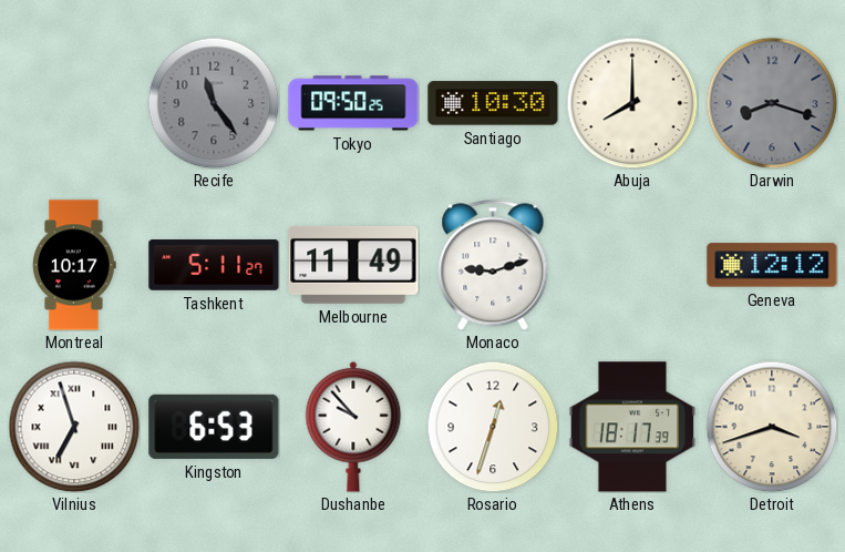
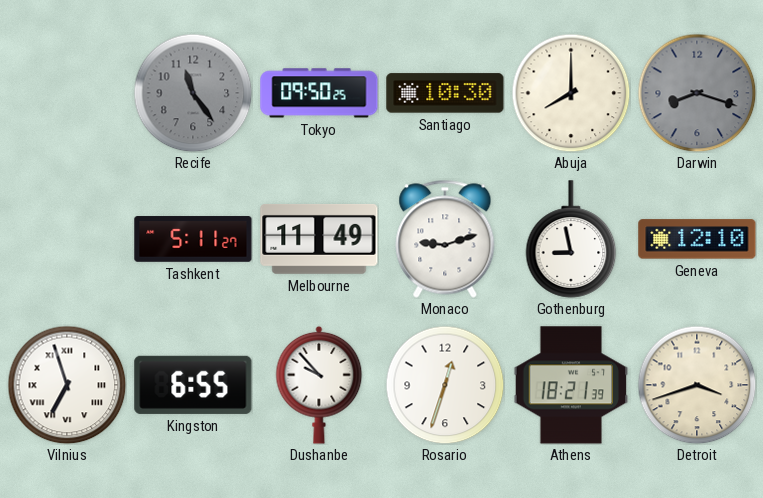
Montreal: 10:17 -> none (74, 265)
Gothenburg: none -> 8:58 (571, 239)
Geneva: 12:12 -> 12:10 (697, 239)
Kingston: 6:53 -> 6:55 (193, 385)
Athens: 18:17 -> 18:21 (571, 385)
